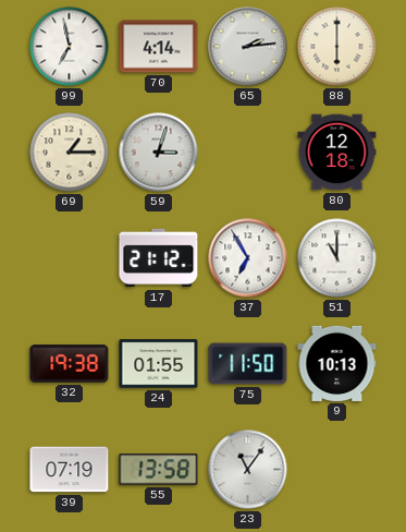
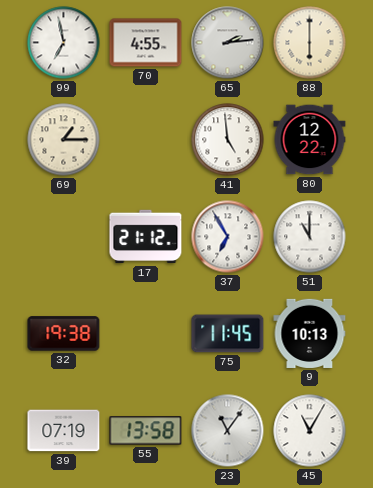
70: 4:14 -> 4:55 (146, 43)
59: 3:03 -> none (159, 153)
41: none -> 4:59 (228, 140)
80: 12:18 -> 12:22 (310, 140)
24: 01:55 -> none (159, 364)
75: 11:50 -> 11:45 (228, 334)
45: none -> 11:05 (310, 431)
